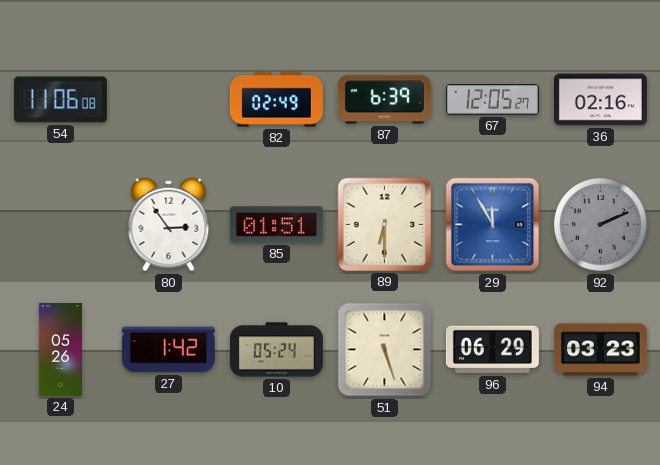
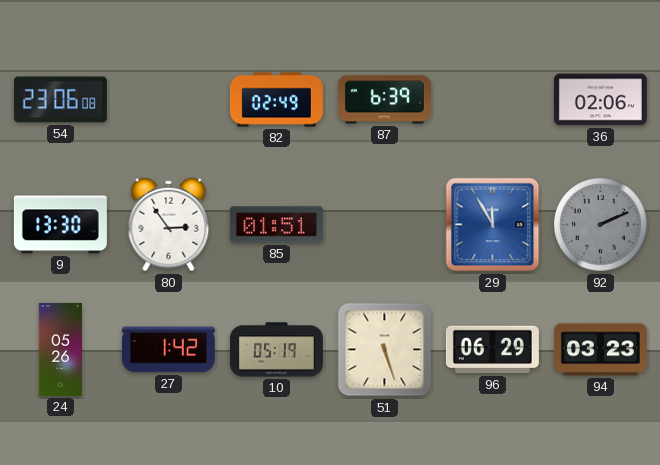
54: 11:06 -> 23:06 (60, 100)
67: 12:05 -> none (492, 100)
36: 02:16 -> 02:06 (600, 100)
9: none -> 13:30 (60, 225)
89: 6:30 -> none (384, 224)
10: 05:24 -> 05:19 (276, 350)
